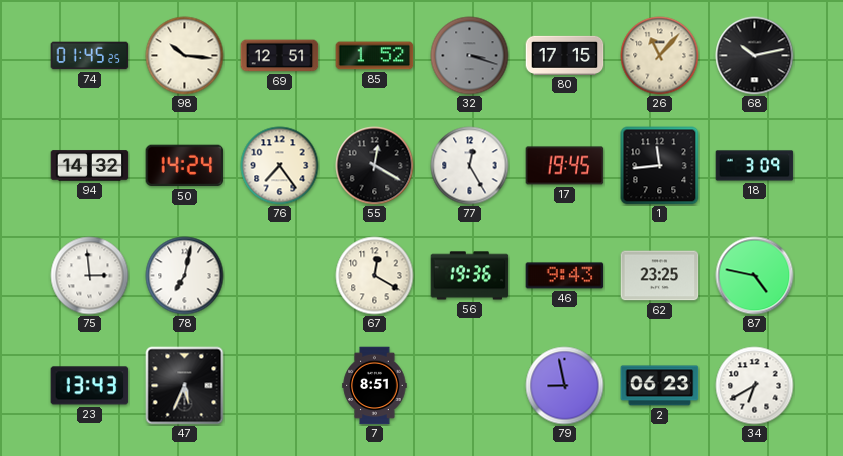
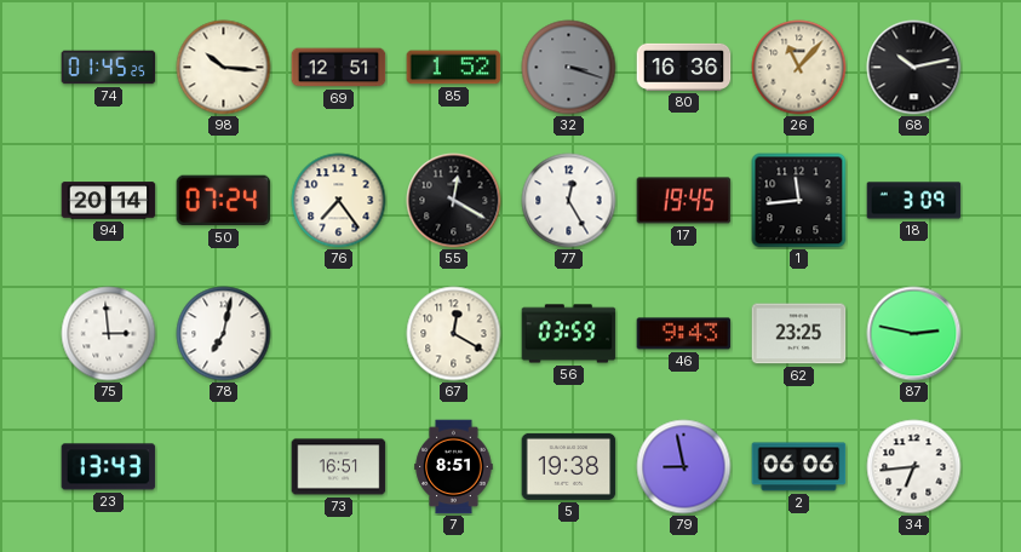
80: 17:15 -> 16:36 (684, 67)
94: 14:32 -> 20:14 (109, 201)
50: 14:24 -> 07:24 (224, 201)
56: 19:36 -> 03:59 (569, 334)
87: 4:47 -> 2:47 (914, 334)
47: 5:34 -> none (185, 386)
73: none -> 16:51 (339, 467)
5: none -> 19:38 (569, 466)
2: 06:23 -> 06:06 (799, 467)
34: 6:40 -> 6:44 (914, 467)
